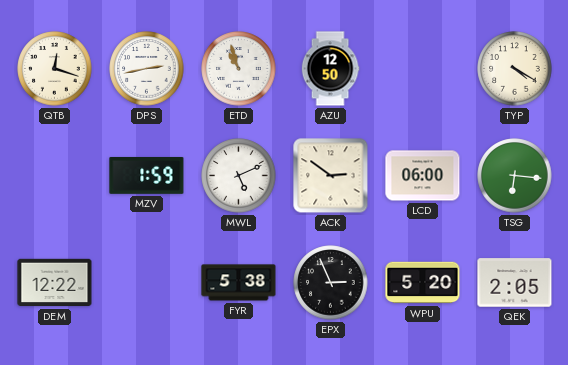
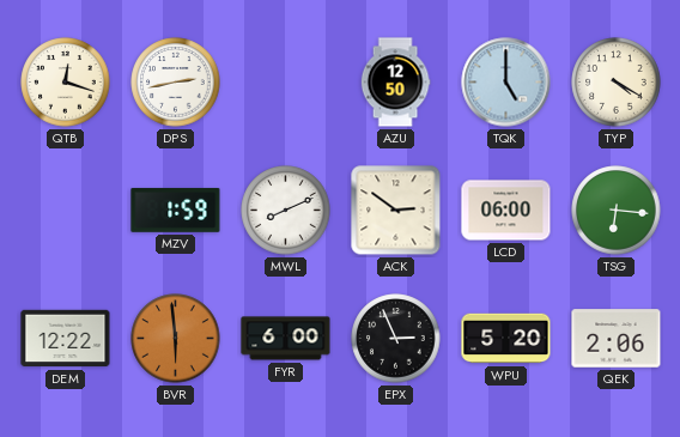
ETD: 10:57 -> none (239, 69)
TQK: none -> 5:00 (506, 83)
MWL: 5:11 -> 8:11 (286, 211)
BVR: none -> 5:59 (176, 339)
FYR: 5:38 -> 6:00 (286, 339)
QEK: 2:05 -> 2:06 (617, 339)
